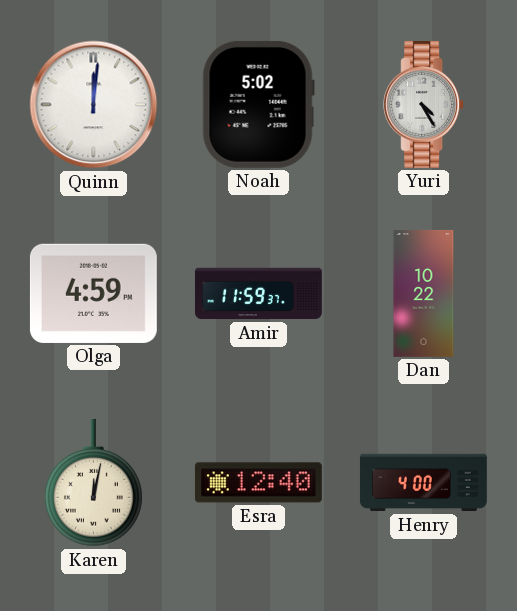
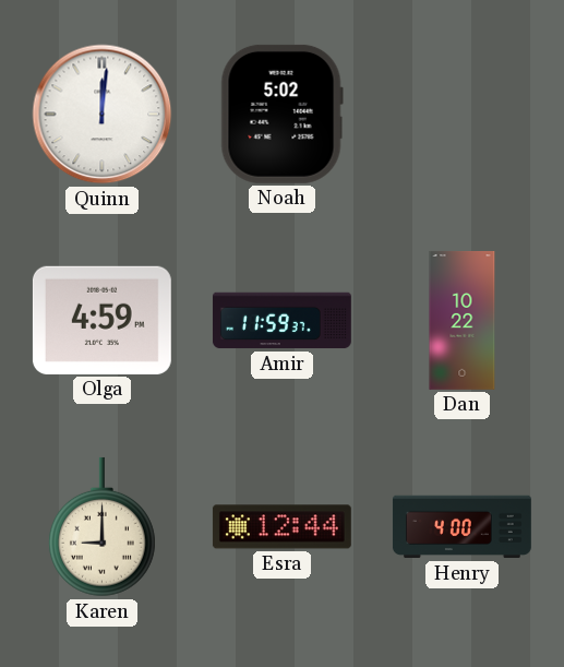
Yuri: 4:25 -> none (424, 104)
Karen: 12:02 -> 9:00 (101, 527)
Esra: 12:40 -> 12:44 (281, 527)
